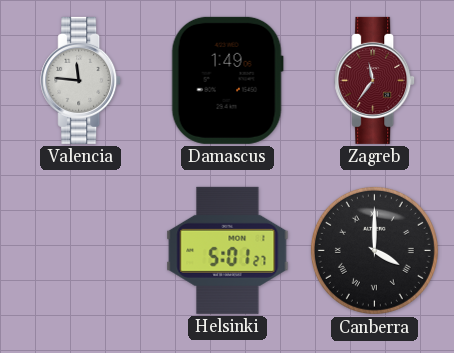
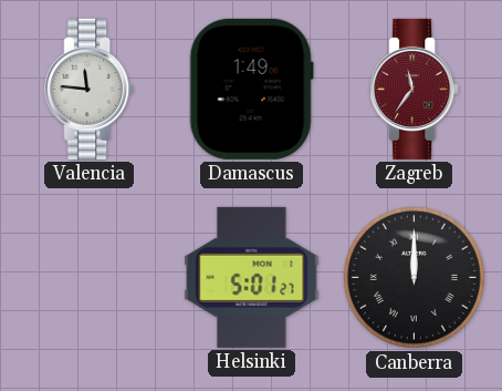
Canberra: 4:00 -> 12:00 (414, 277)
